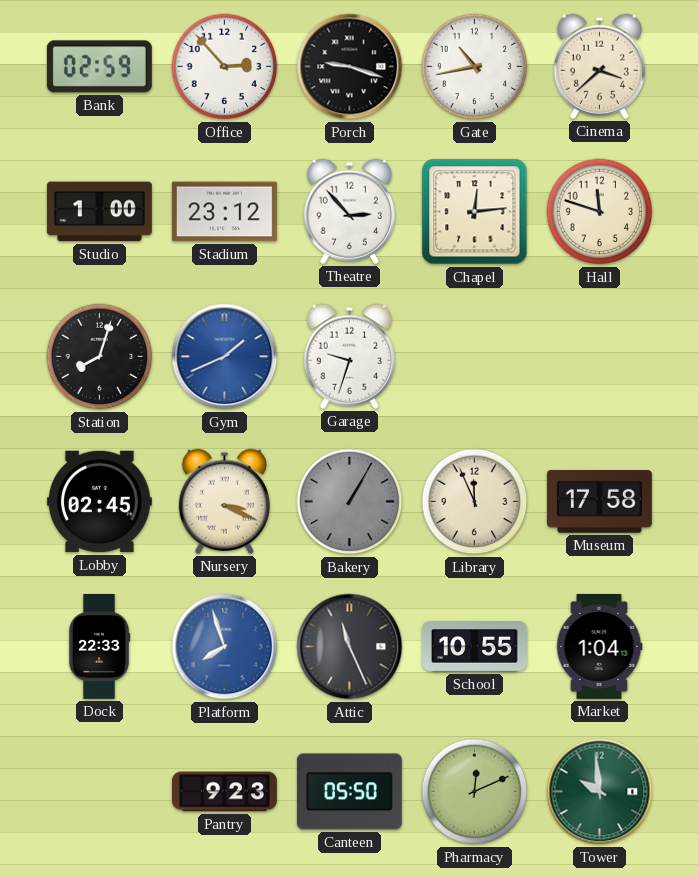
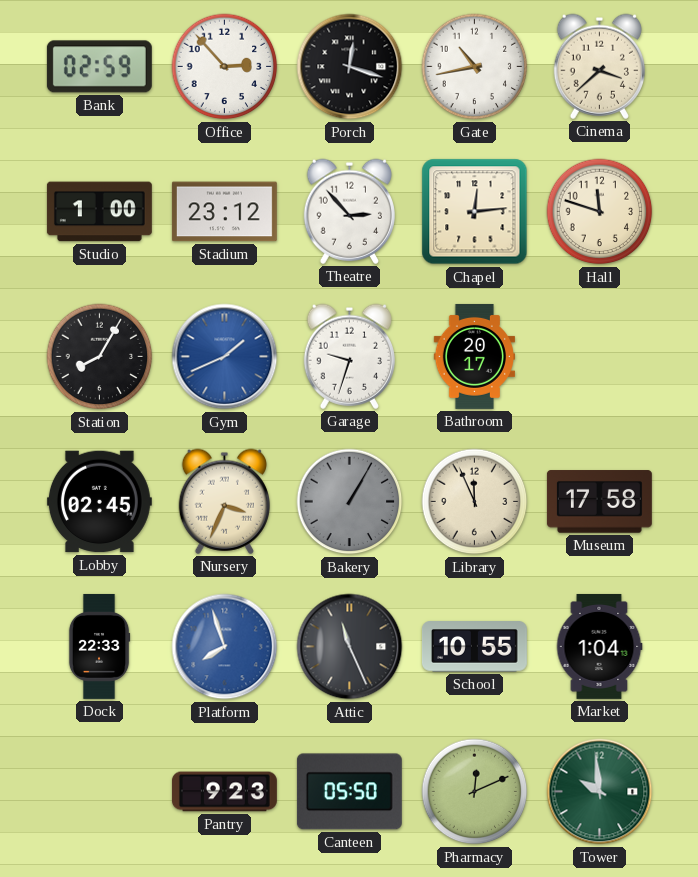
Porch: 9:18 -> 12:18 (350, 67)
Station: 8:03 -> 8:05 (100, 357)
Bathroom: none -> 20:17 (474, 356)
Nursery: 3:19 -> 3:34 (224, 501)
